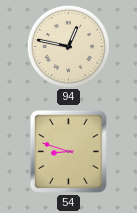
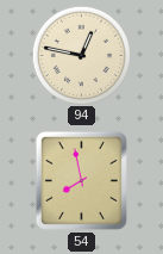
54: 8:48 -> 7:58 (81, 180)
